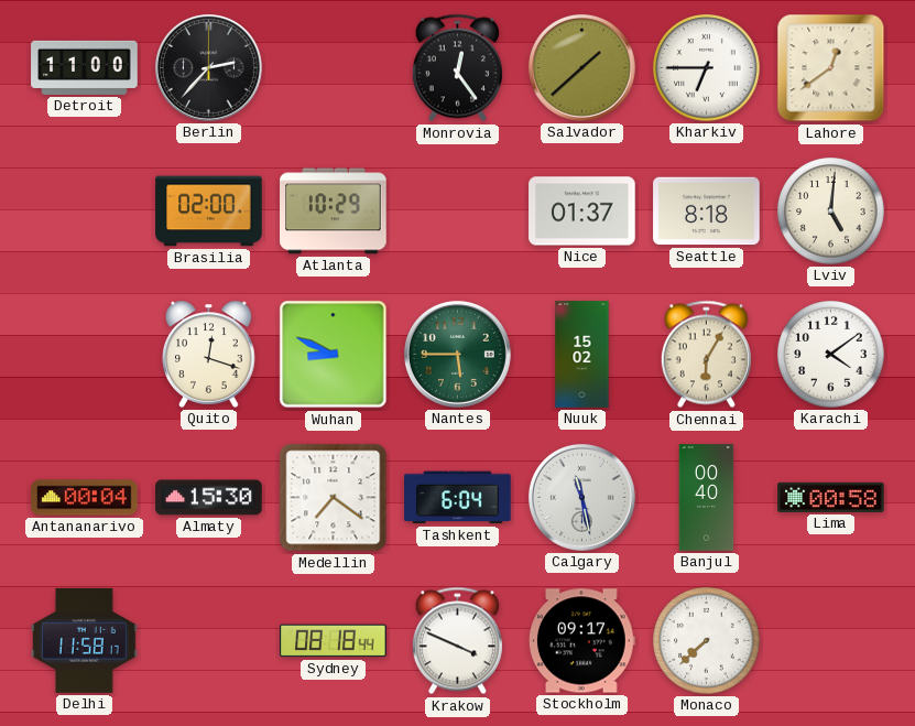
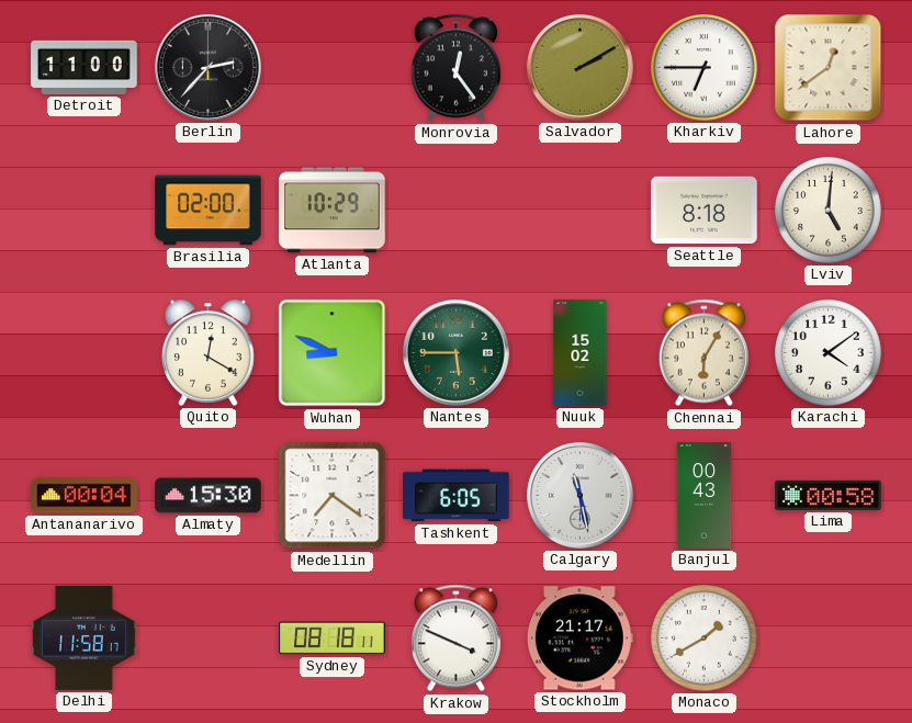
Salvador: 1:38 -> 2:10 (579, 67)
Nice: 01:37 -> none (582, 212)
Quito: 12:18 -> 12:20 (209, 352)
Tashkent: 6:04 -> 6:05 (457, 496)
Banjul: 00:40 -> 00:43 (705, 496)
Sydney: 08:18:44 -> 08:18:11 (333, 639)
Stockholm: 09:17 -> 21:17 (579, 639)
Monaco: 7:38 -> 1:40 (705, 639)
